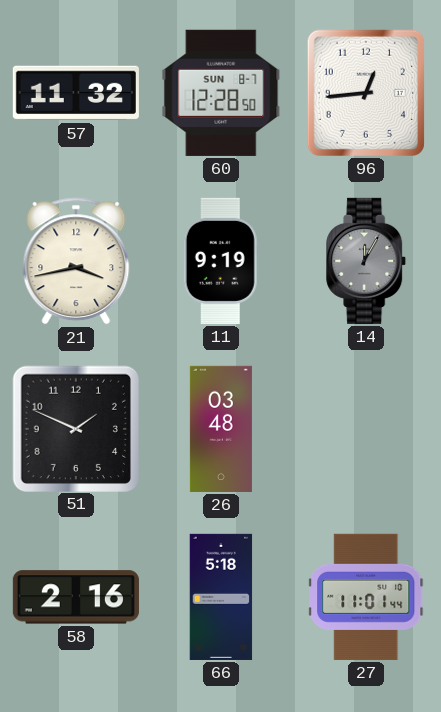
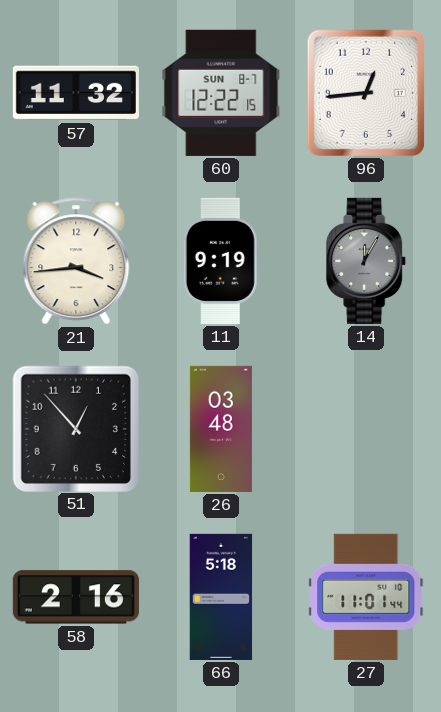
60: 12:28 -> 12:22 (221, 93)
21: 3:43 -> 3:44 (76, 261)
51: 1:49 -> 12:53 (75, 428)
